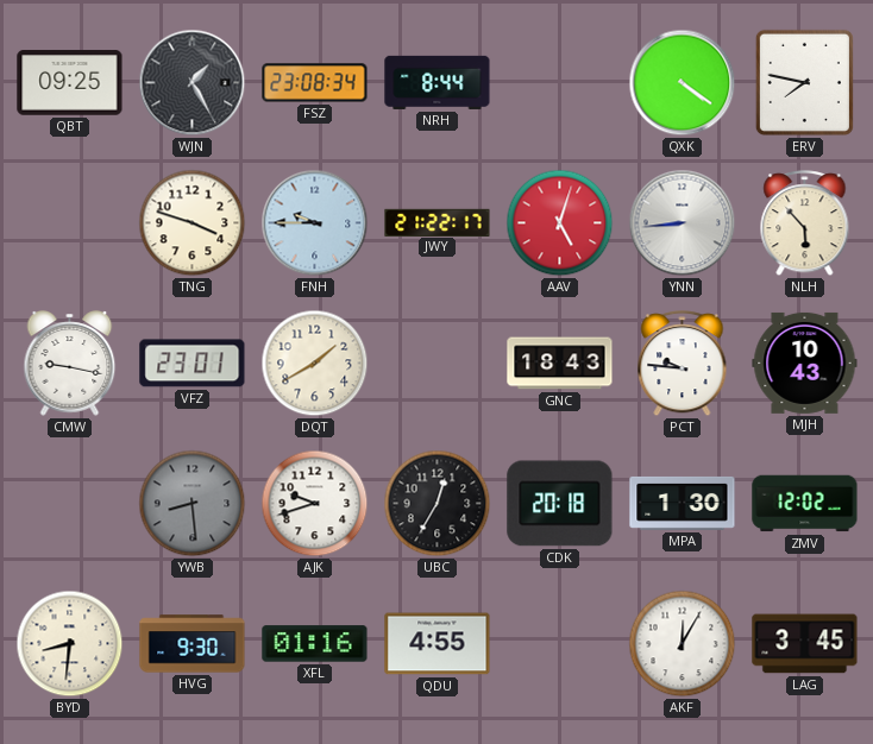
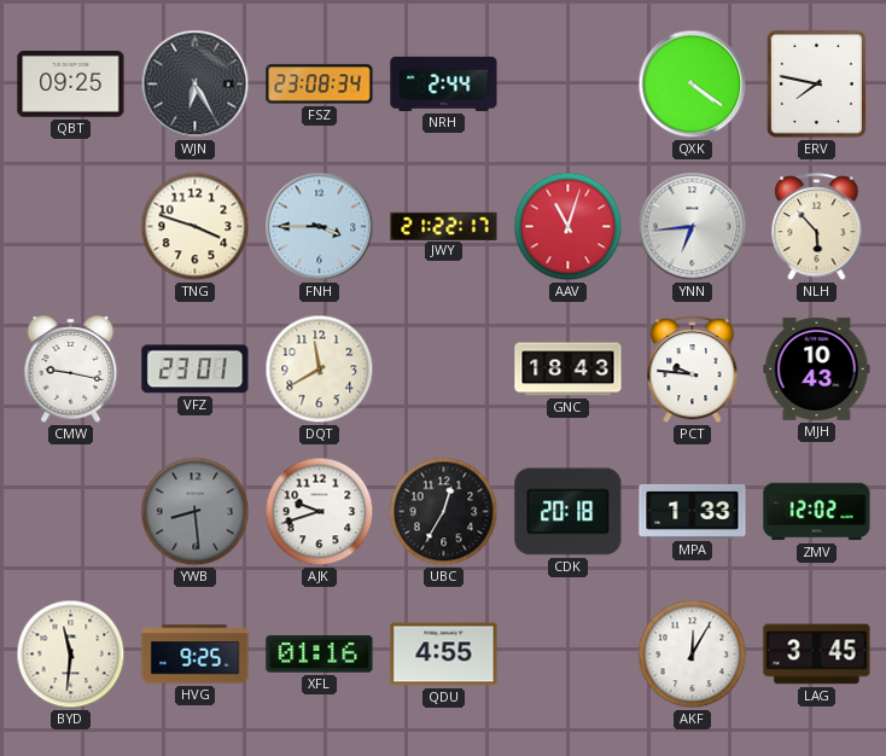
WJN: 1:25 -> 6:25 (196, 85)
NRH: 8:44 -> 2:44 (444, 83)
FNH: 9:45 -> 3:45 (320, 227)
AAV: 5:03 -> 11:03 (569, 227)
YNN: 8:44 -> 6:44 (693, 227)
DQT: 1:40 -> 11:40 (320, 370)
MPA: 1:30 -> 1:33 (693, 511)
BYD: 8:31 -> 11:31 (71, 655)
HVG: 9:30 -> 9:25 (196, 655)
